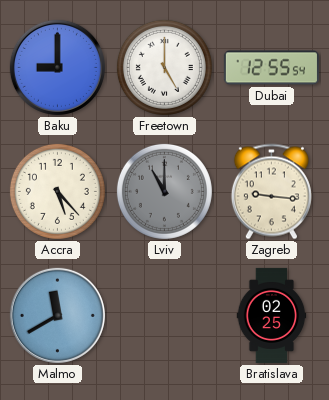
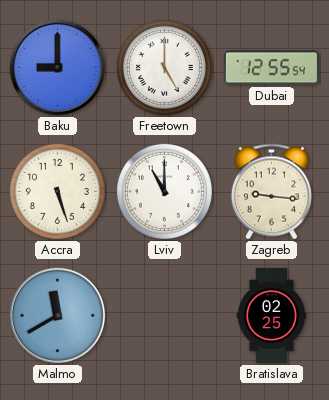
Accra: 5:23 -> 5:27 (57, 191)
Lviv dial: grey -> white (164, 191)
